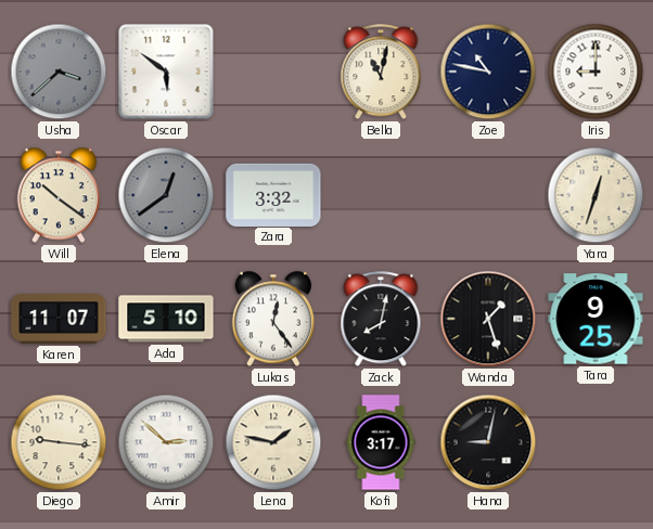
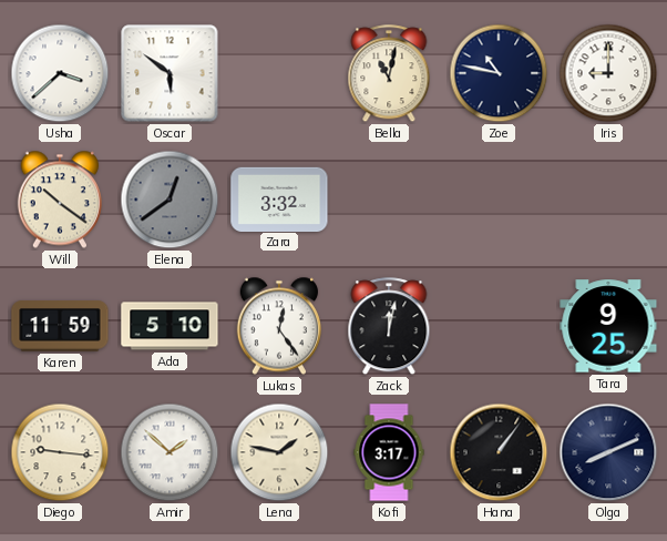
Usha dial: grey -> white (60, 73)
Yara: 12:33 -> none (596, 195)
Karen: 11:07 -> 11:59 (60, 326)
Zack: 8:02 -> 12:02 (389, 327)
Wanda: 1:27 -> none (488, 319)
Amir: 2:52 -> 1:52 (170, 452)
Hana: 9:02 -> 1:06 (499, 452)
Olga: none -> 8:11 (608, 452)
